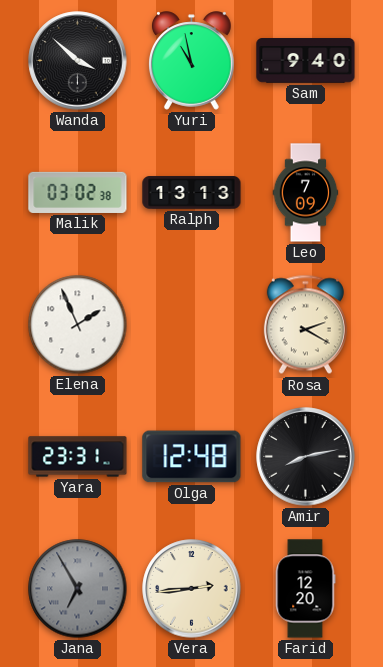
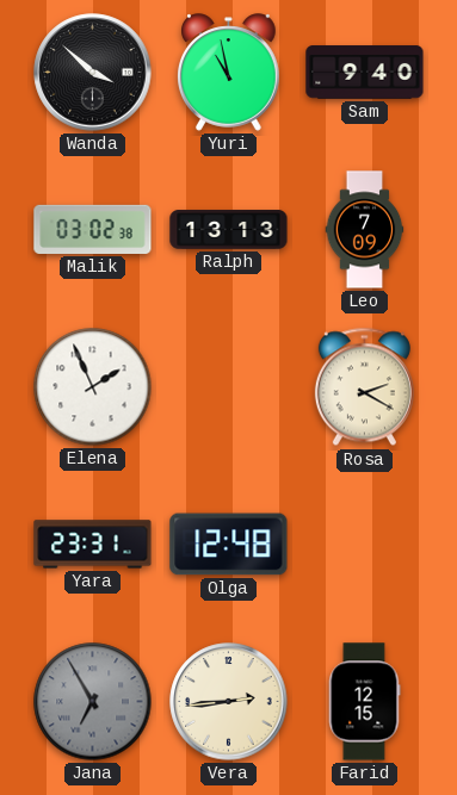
Amir: 8:13 -> none (306, 457)
Farid: 12:20 -> 12:15 (364, 702)
